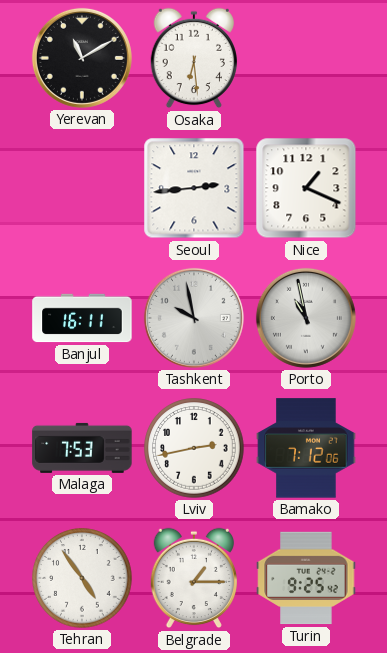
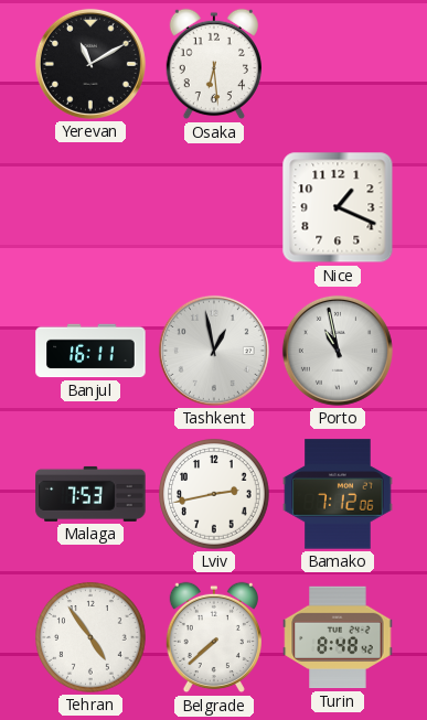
Seoul: 2:44 -> none (194, 188)
Tashkent: 9:58 -> 12:58 (214, 351)
Belgrade: 1:15 -> 7:38 (214, 637)
Turin: 9:25 -> 8:48 (338, 637)
